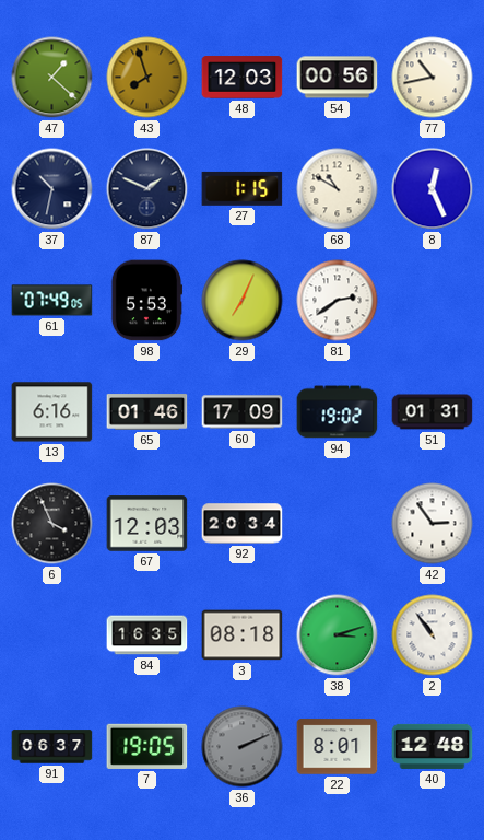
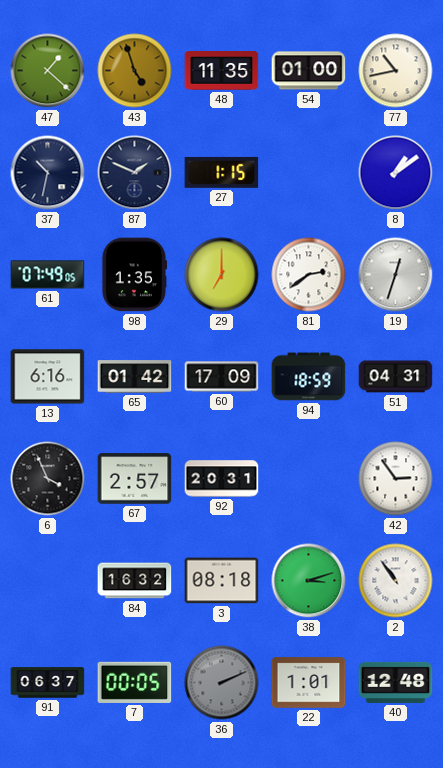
43: 7:57 -> 4:57 (135, 71)
48: 12:03 -> 11:35 (222, 71)
54: 00:56 -> 01:00 (309, 71)
68: 10:50 -> none (338, 189)
8: 12:26 -> 1:09 (396, 173)
98: 5:53 -> 1:35 (134, 275)
29: 7:04 -> 7:00 (222, 275)
19: none -> 12:33 (396, 275)
65: 01:46 -> 01:42 (135, 377)
94: 19:02 -> 18:59 (309, 377)
51: 01:31 -> 04:31 (396, 377)
67: 12:03 -> 2:57 (135, 479)
92: 20:34 -> 20:31 (222, 479)
84: 16:35 -> 16:32 (135, 581)
7: 19:05 -> 00:05 (135, 682)
22: 8:01 -> 1:01 (309, 683)
